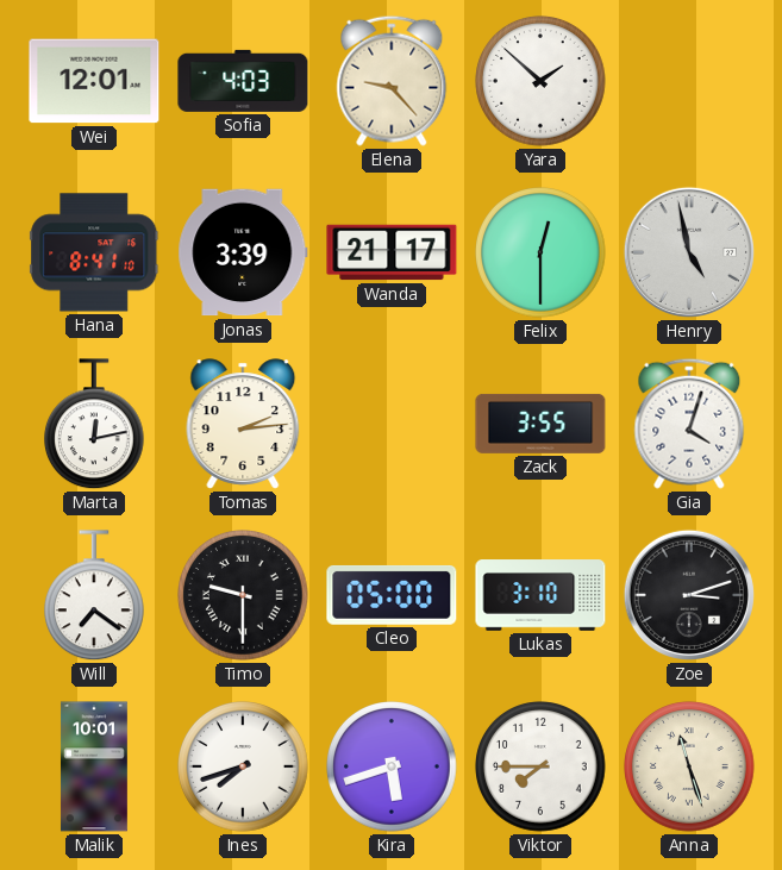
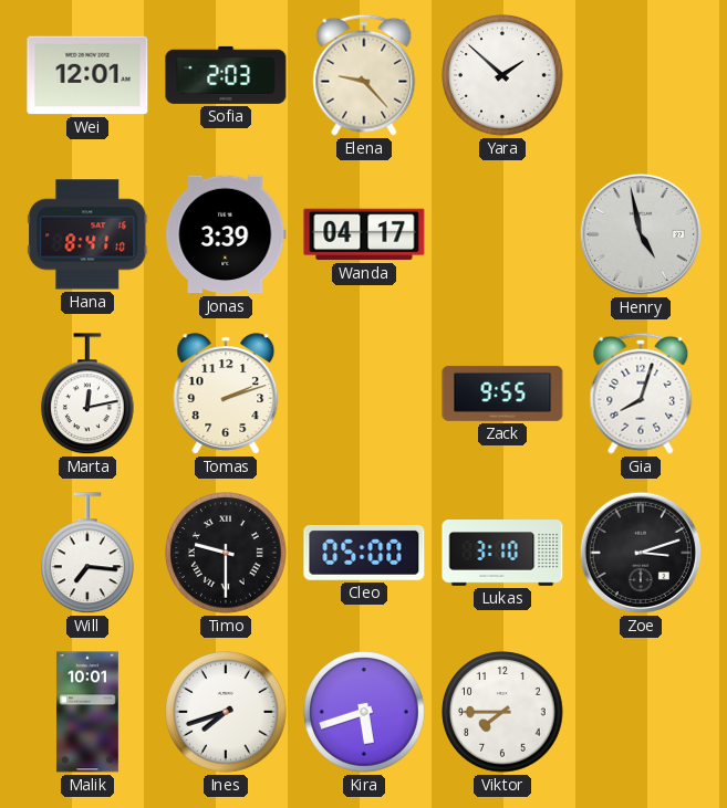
Sofia: 4:03 -> 2:03 (226, 75)
Wanda: 21:17 -> 04:17 (364, 234)
Felix: 12:30 -> none (540, 252)
Tomas: 2:14 -> 2:12 (226, 393)
Zack: 3:55 -> 9:55 (502, 393)
Gia: 4:03 -> 8:03 (641, 393)
Will: 7:21 -> 7:16 (89, 554)
Anna: 11:27 -> none (689, 766)
